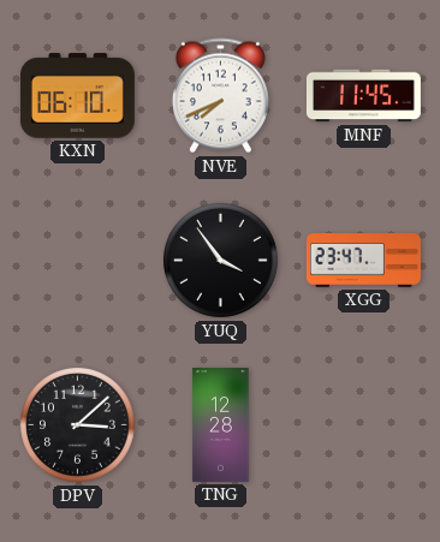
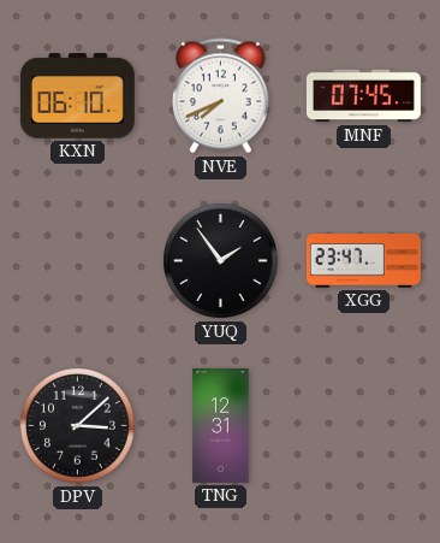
MNF: 11:45 -> 07:45 (363, 96)
YUQ: 3:54 -> 1:54 (221, 261)
TNG: 12:28 -> 12:31 (221, 425)
